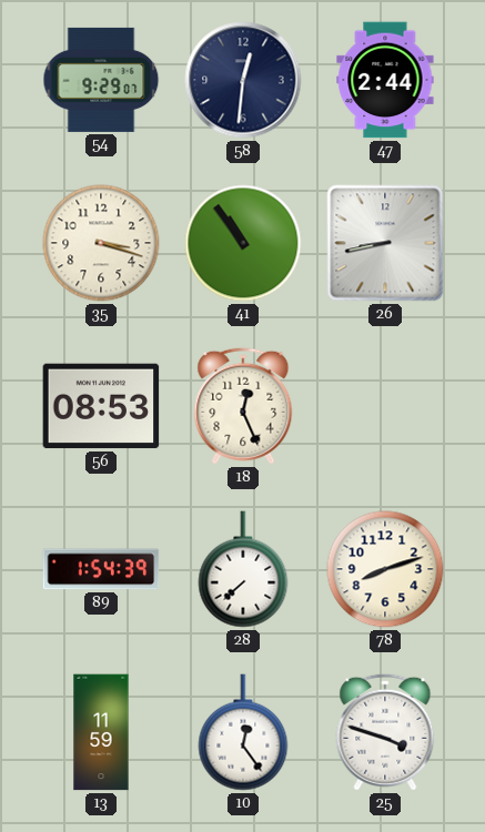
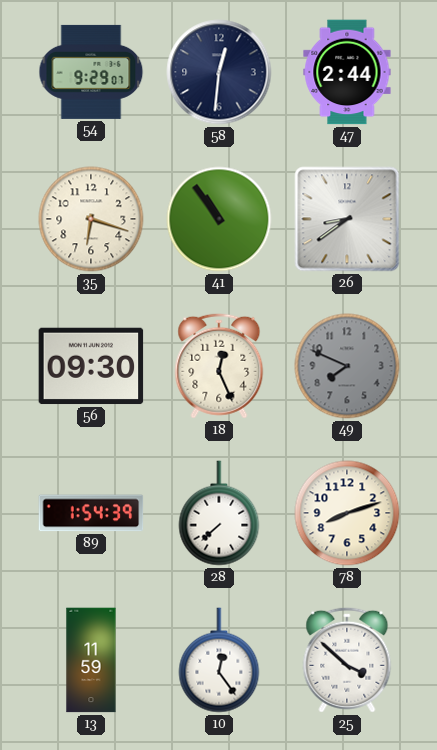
35: 3:18 -> 6:18 (91, 219)
26: 8:43 -> 8:39 (347, 219)
56: 08:53 -> 09:30 (91, 366)
49: none -> 7:49 (347, 366)
25: 3:48 -> 3:52 (347, 660)
